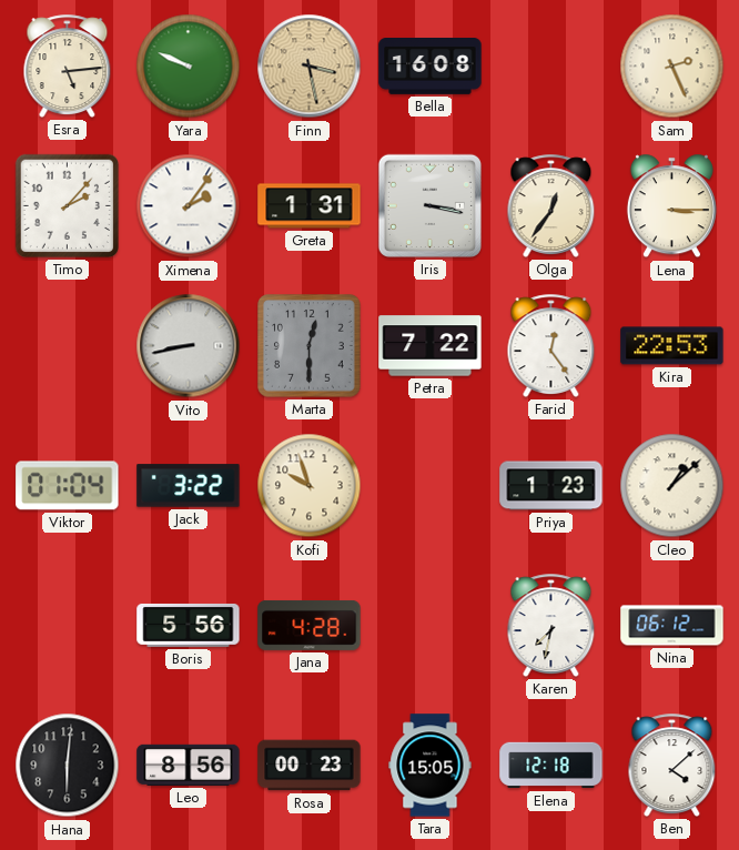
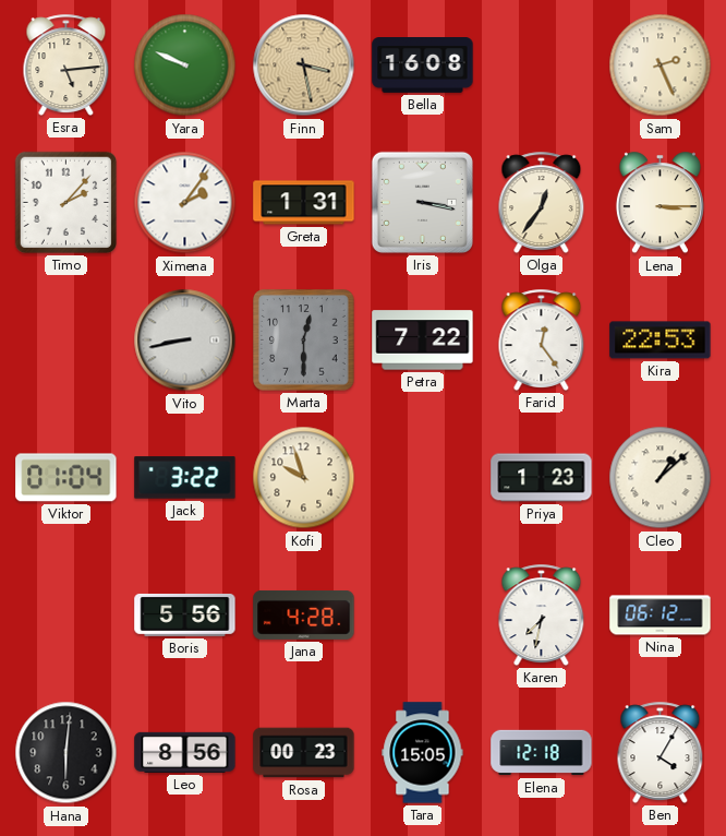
Ben: 4:08 -> 4:05 (661, 752)
